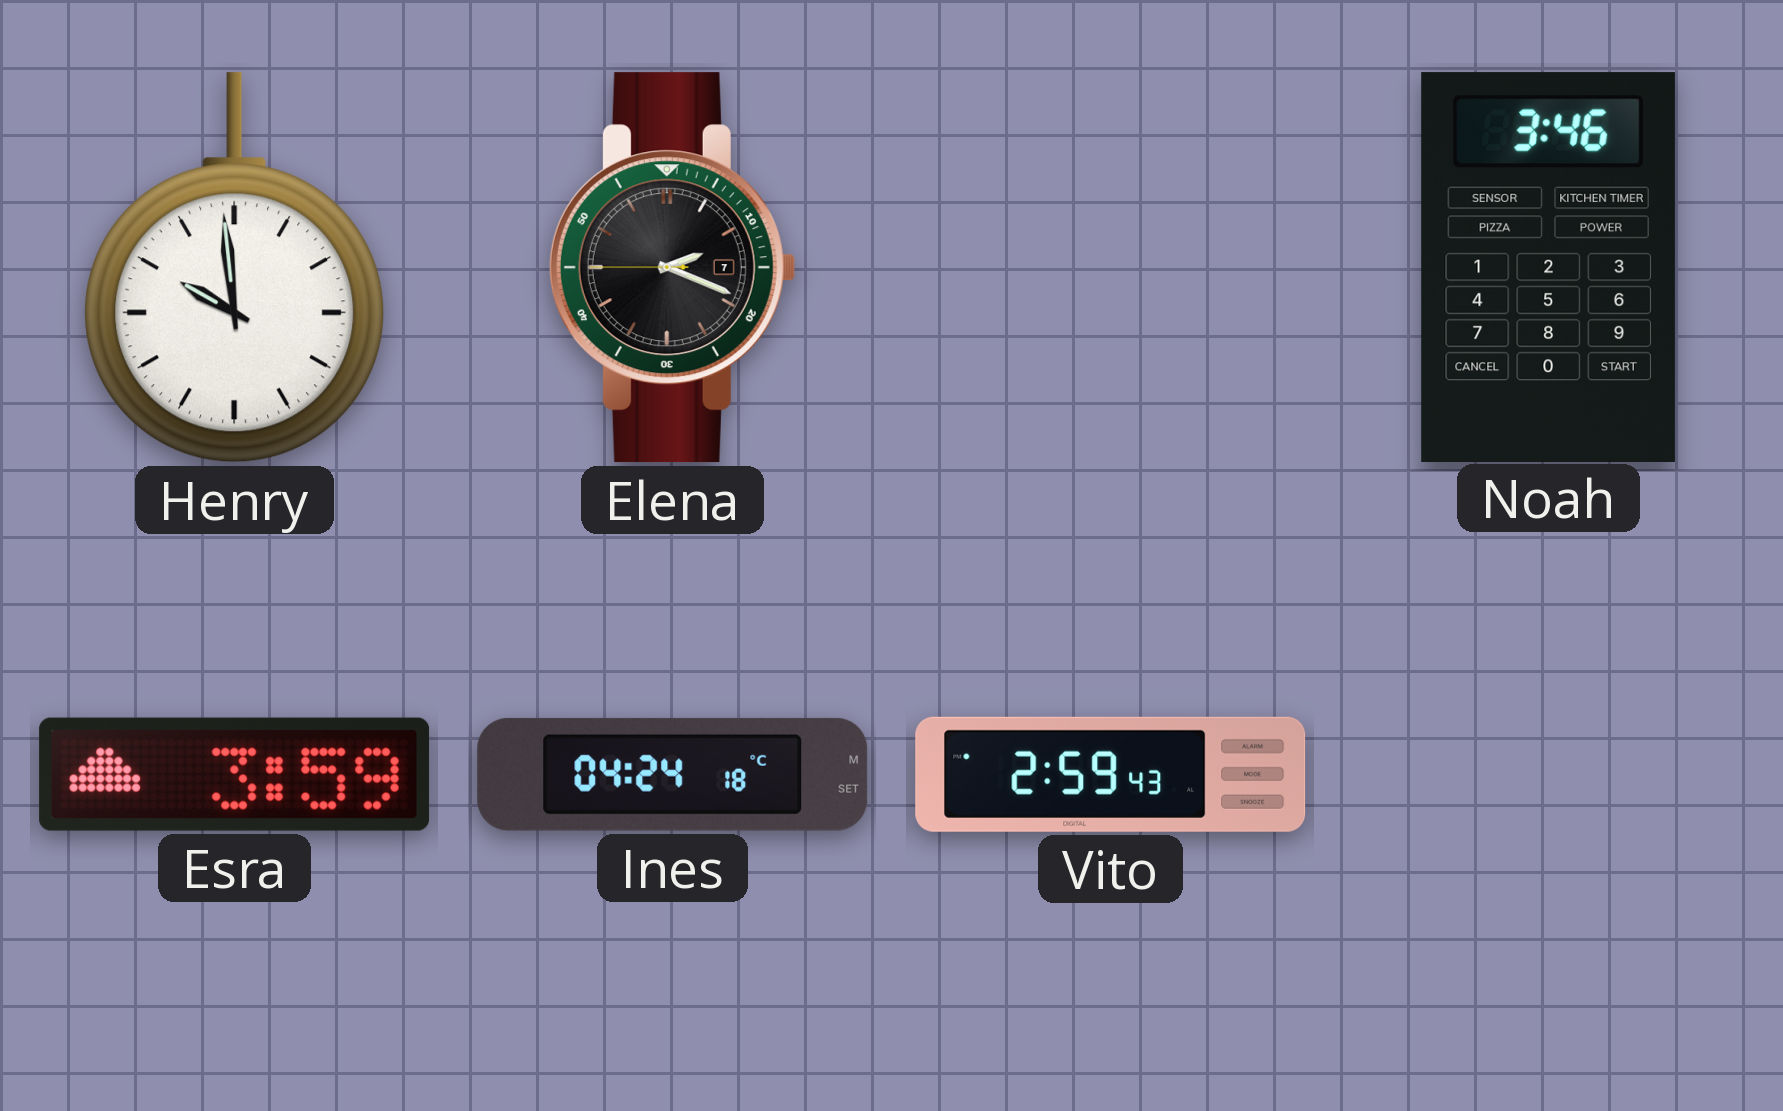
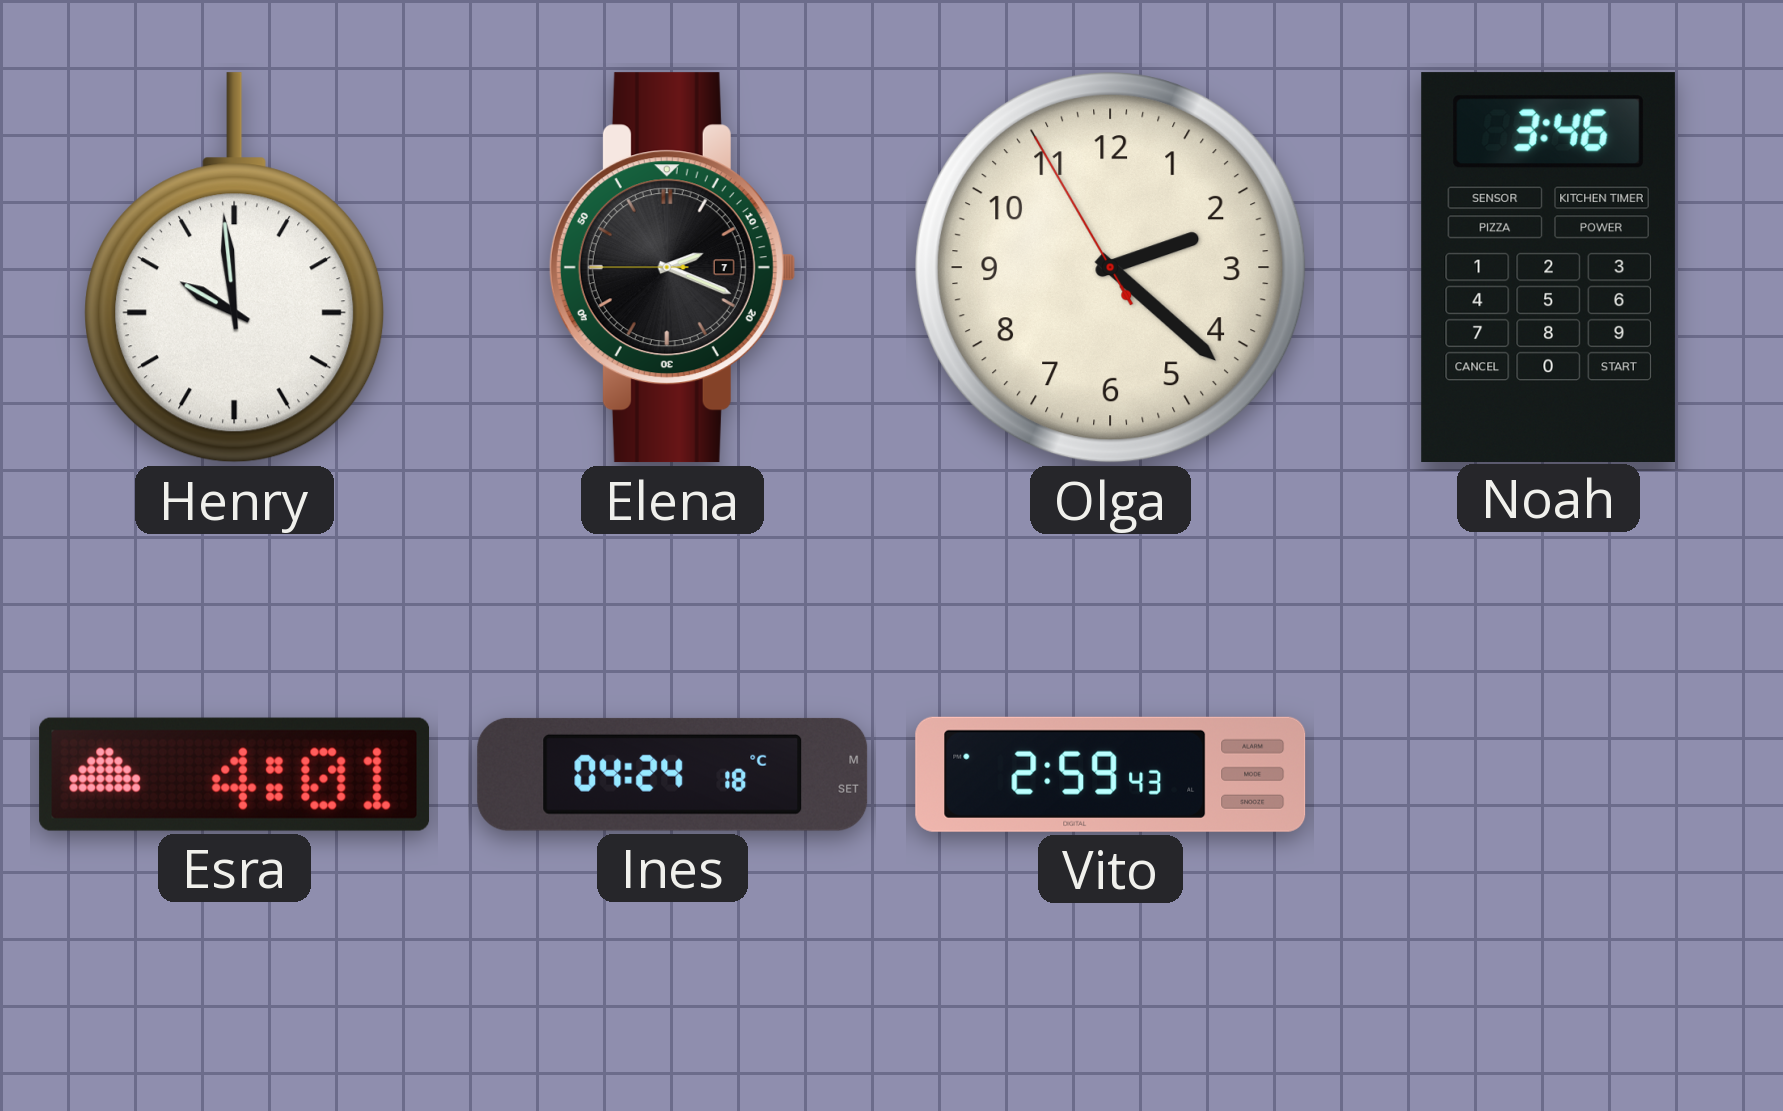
Olga: none -> 2:21 (1111, 268)
Esra: 3:59 -> 4:01 (235, 774)
